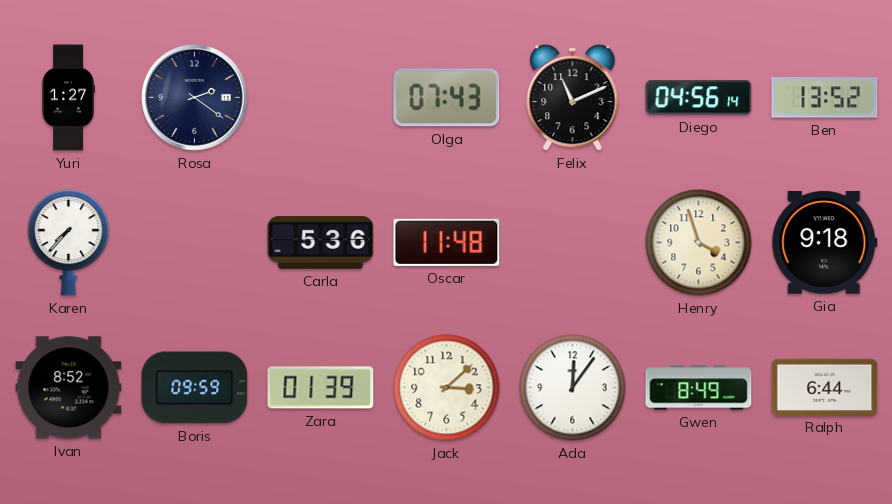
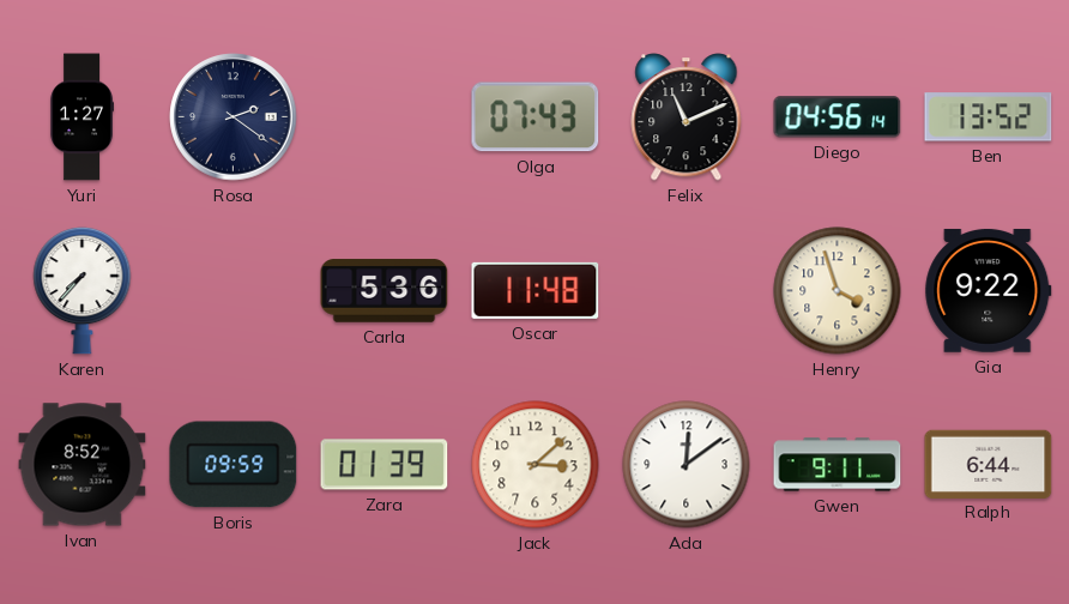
Gia: 9:18 -> 9:22 (989, 290)
Ada: 12:06 -> 12:09 (687, 465)
Gwen: 8:49 -> 9:11 (838, 465)
